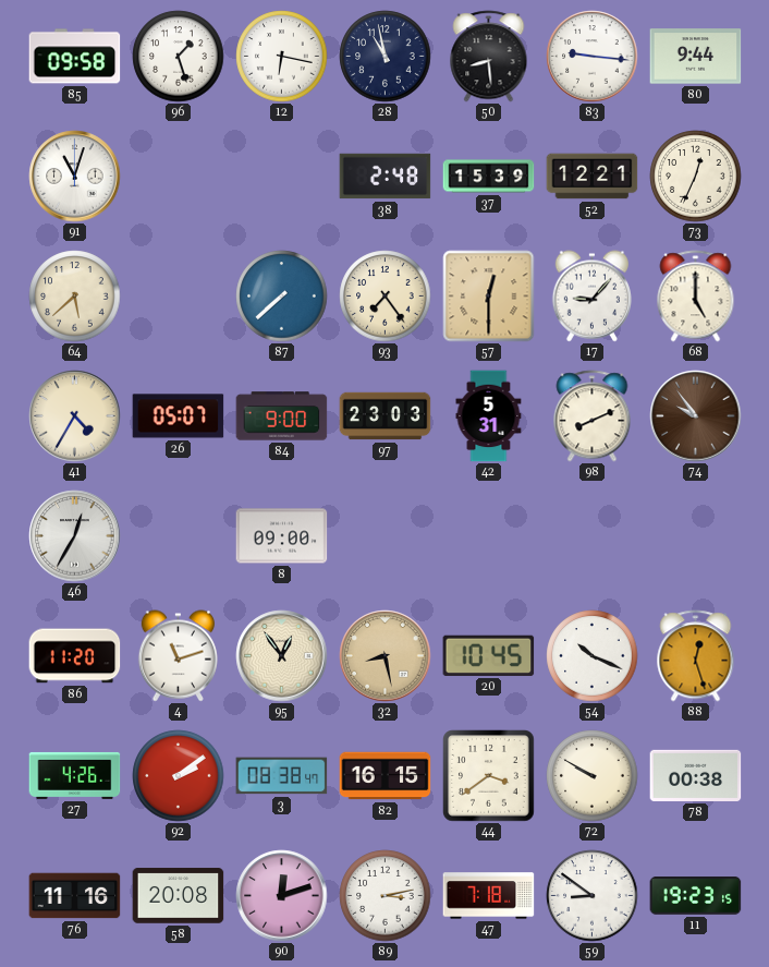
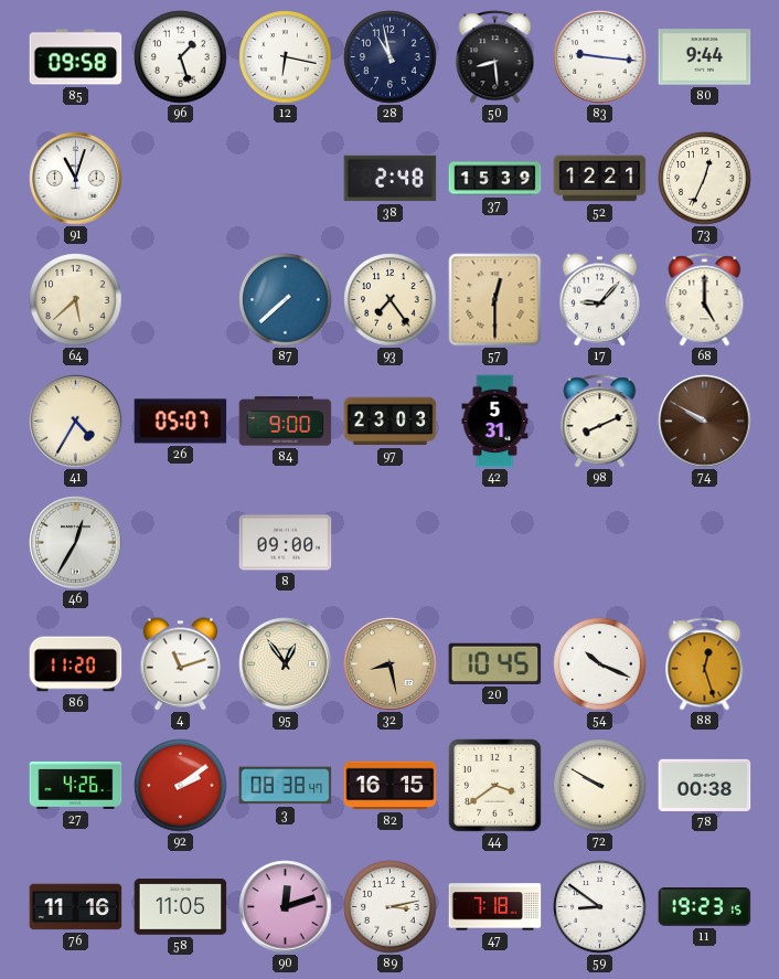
74: 9:54 -> 9:50 (705, 422)
58: 20:08 -> 11:05 (181, 907)
